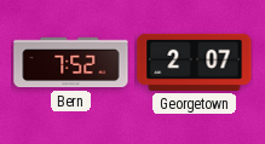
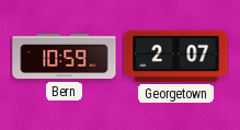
Bern: 7:52 -> 10:59 (65, 57)
